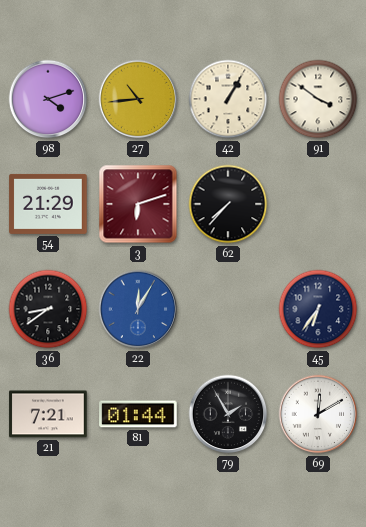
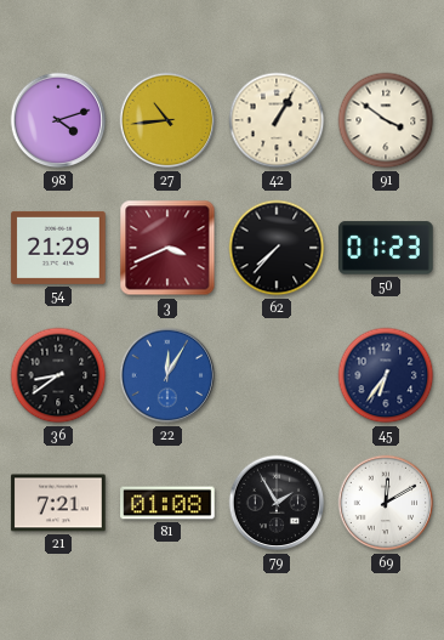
3: 6:12 -> 3:41 (167, 248)
50: none -> 01:23 (386, 248)
81: 01:44 -> 01:08 (167, 503)
